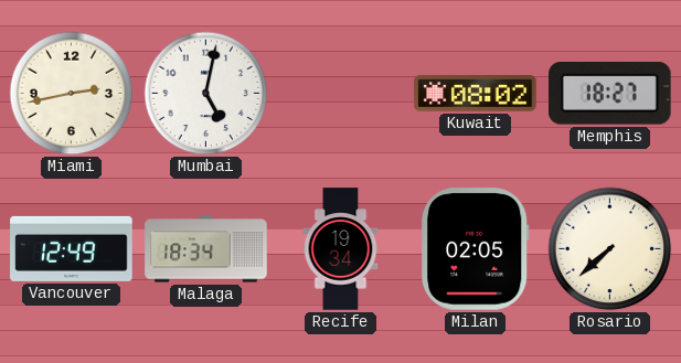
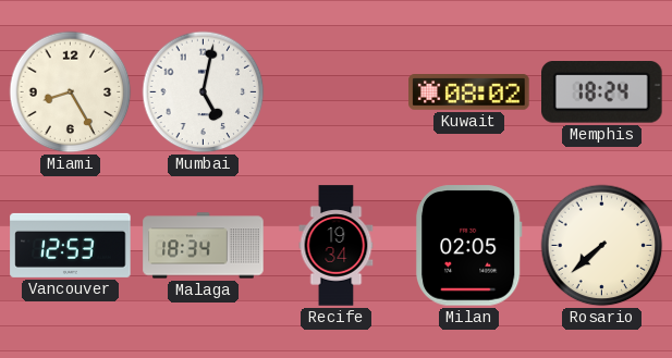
Miami: 2:43 -> 8:25 (71, 92)
Memphis: 18:27 -> 18:24 (602, 92)
Vancouver: 12:49 -> 12:53 (71, 245)
